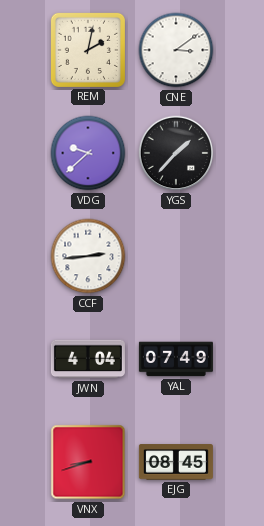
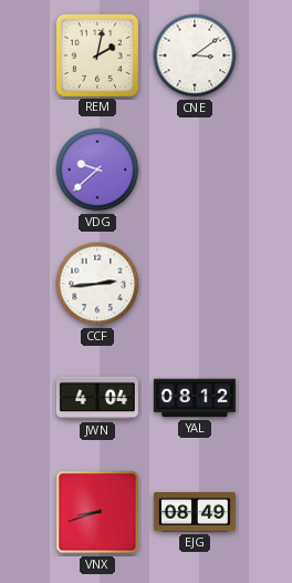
YGS: 1:37 -> none (176, 153)
YAL: 07:49 -> 08:12 (195, 398)
EJG: 08:45 -> 08:49 (195, 512)
